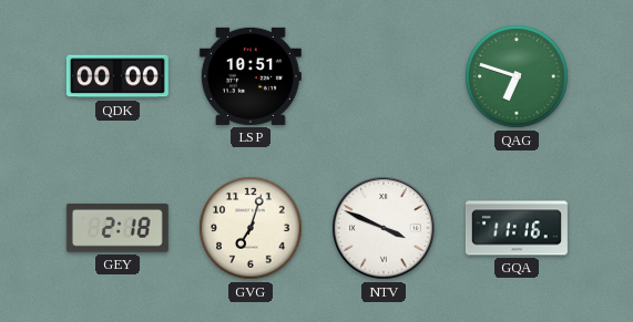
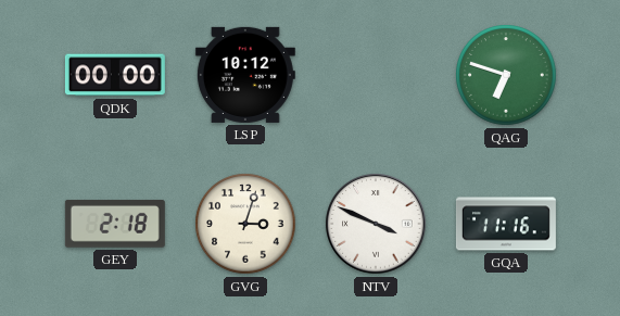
LSP: 10:51 -> 10:12 (245, 75)
GVG: 7:03 -> 3:03 (245, 224)
